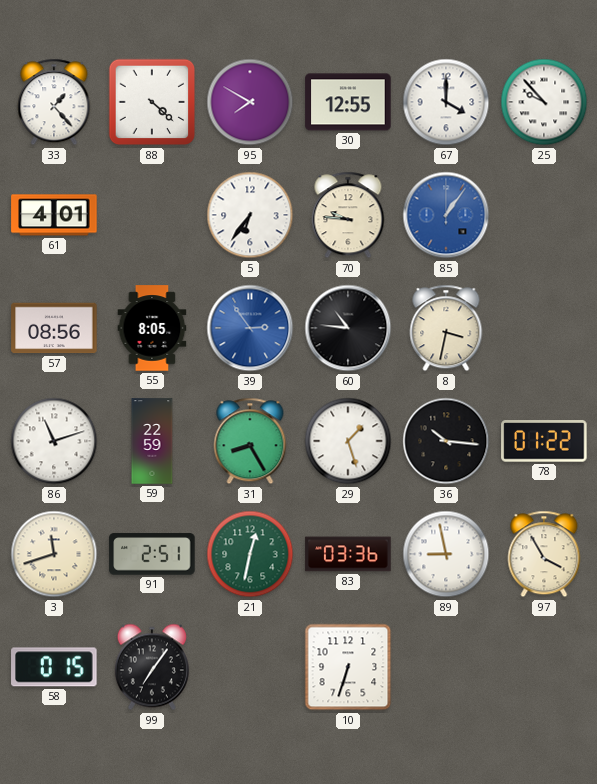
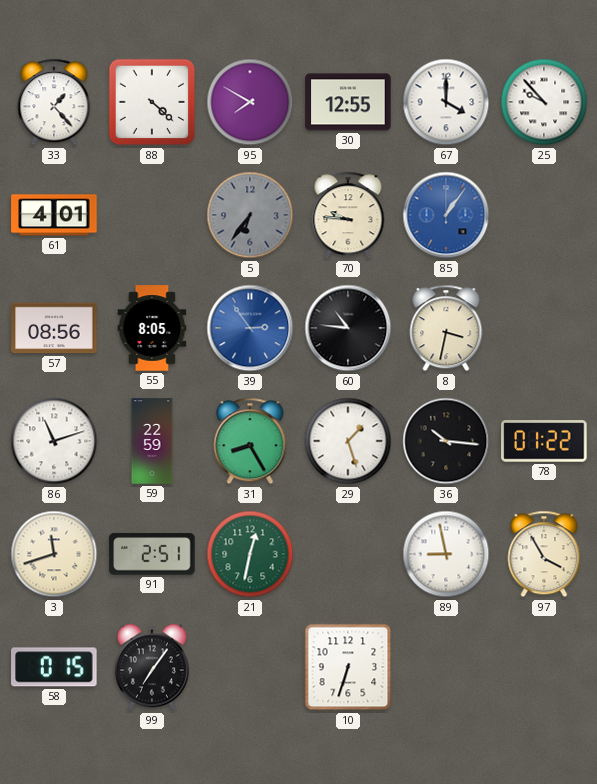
5 dial: white -> grey (250, 215)
83: 03:36 -> none (348, 554)
